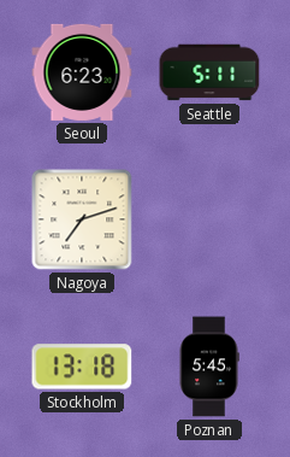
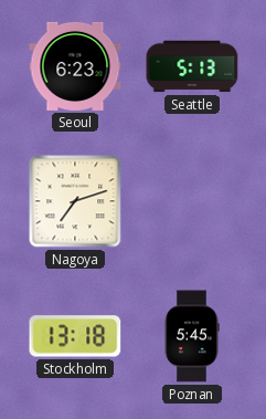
Seattle: 5:11 -> 5:13 (192, 66)
